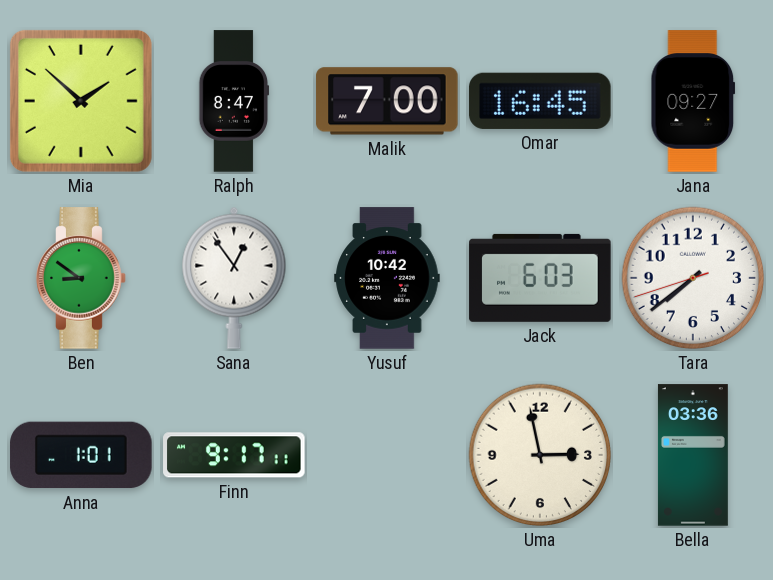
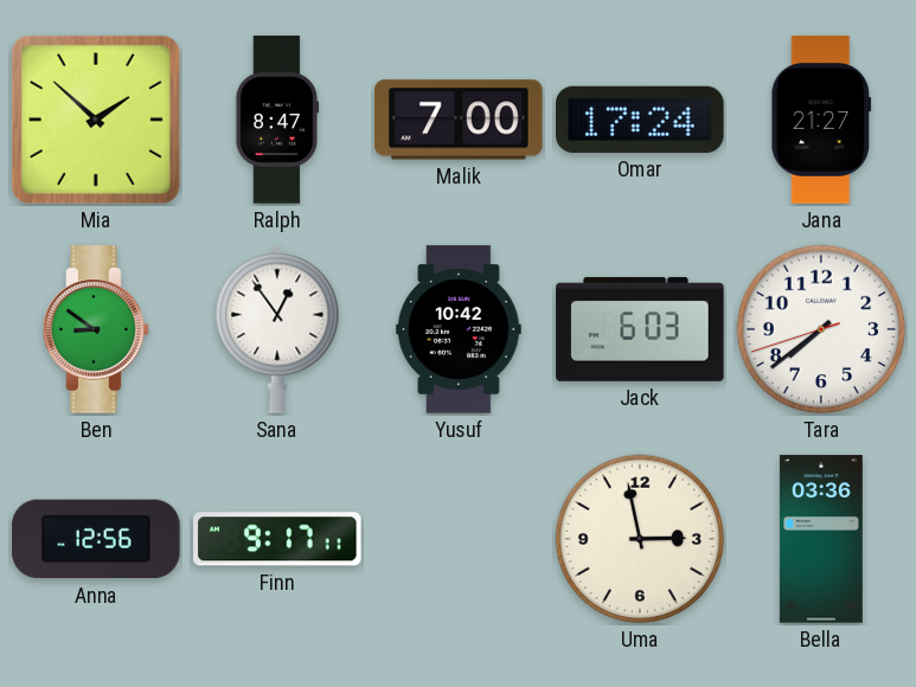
Omar: 16:45 -> 17:24 (640, 120)
Jana: 09:27 -> 21:27 (821, 120)
Anna: 1:01 -> 12:56 (96, 539)
